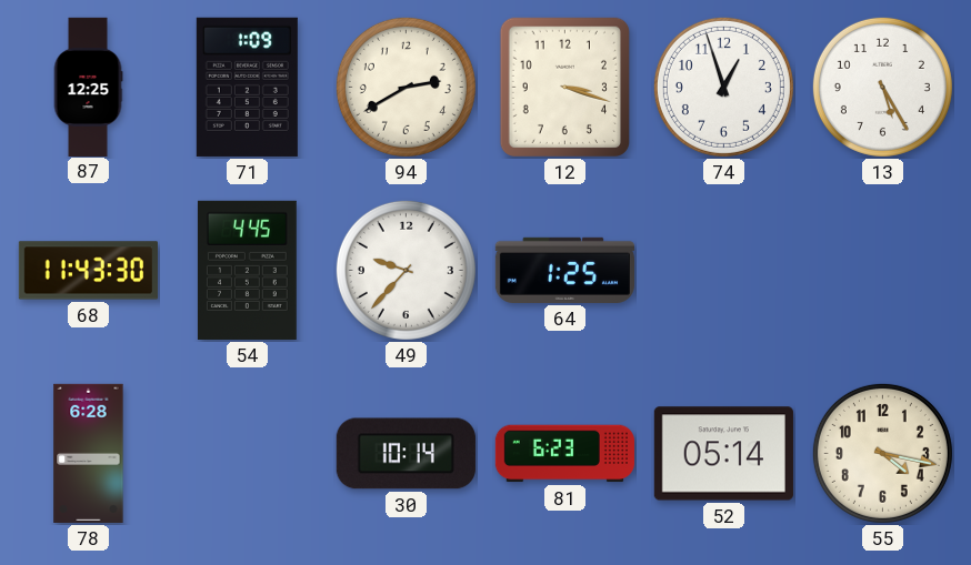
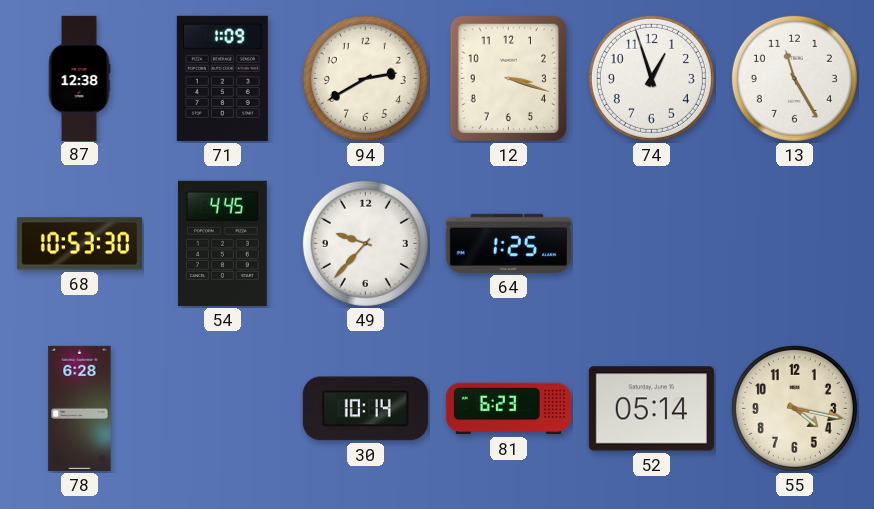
87: 12:25 -> 12:38 (79, 78)
13: 5:25 -> 11:25 (794, 78)
68: 11:43 -> 10:53 (79, 244)
